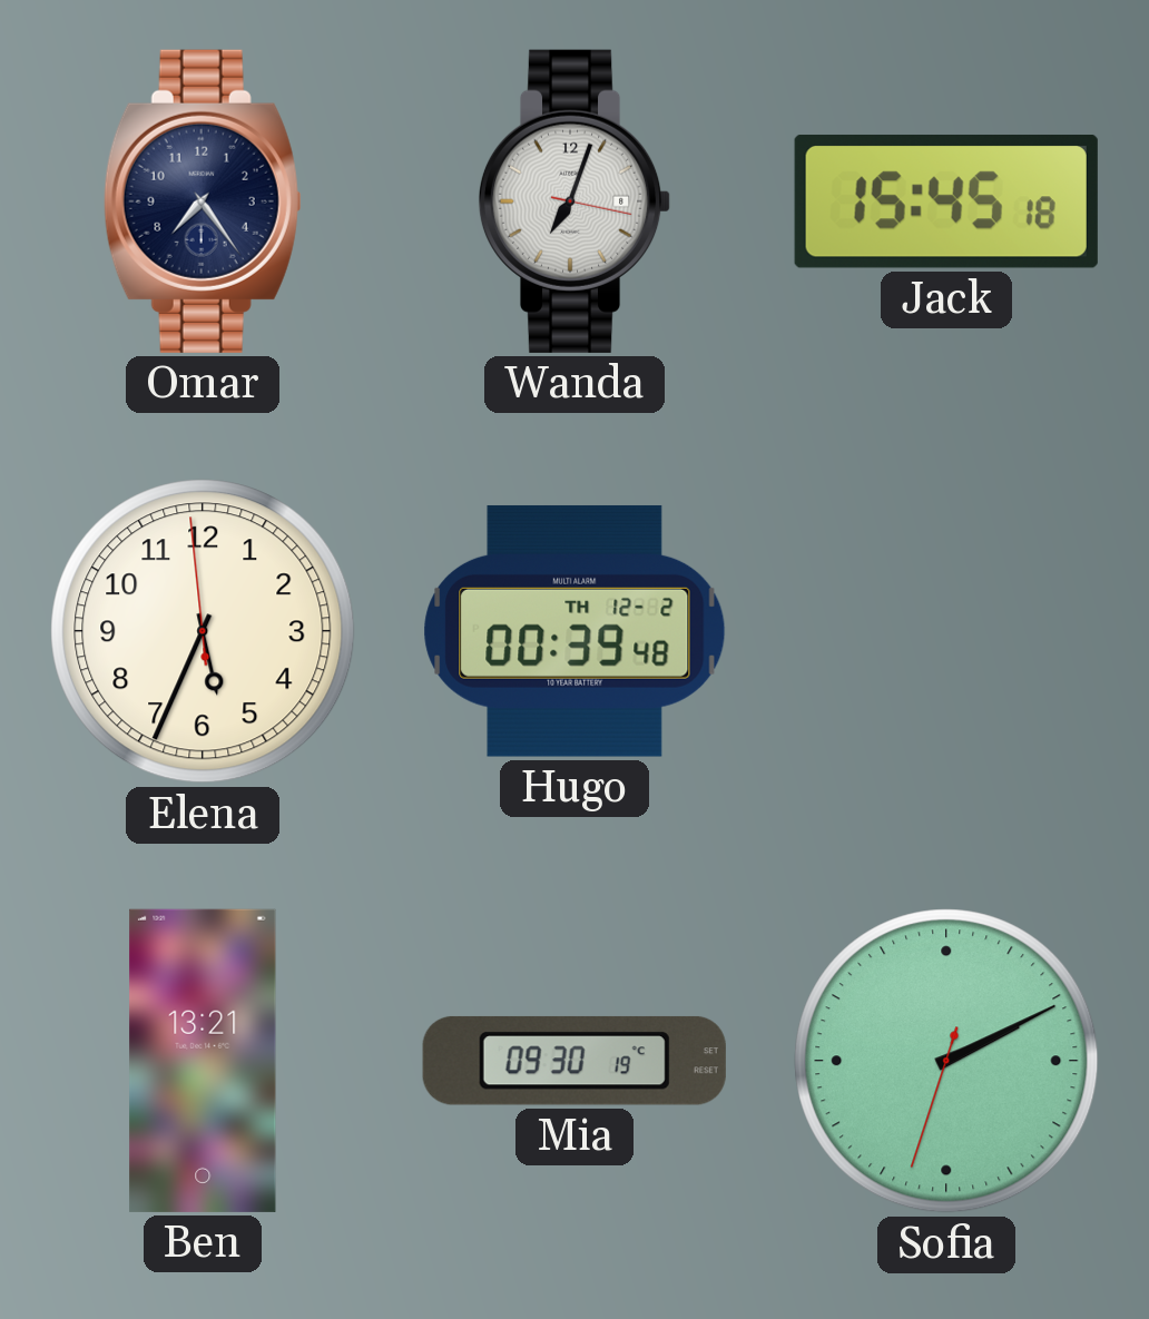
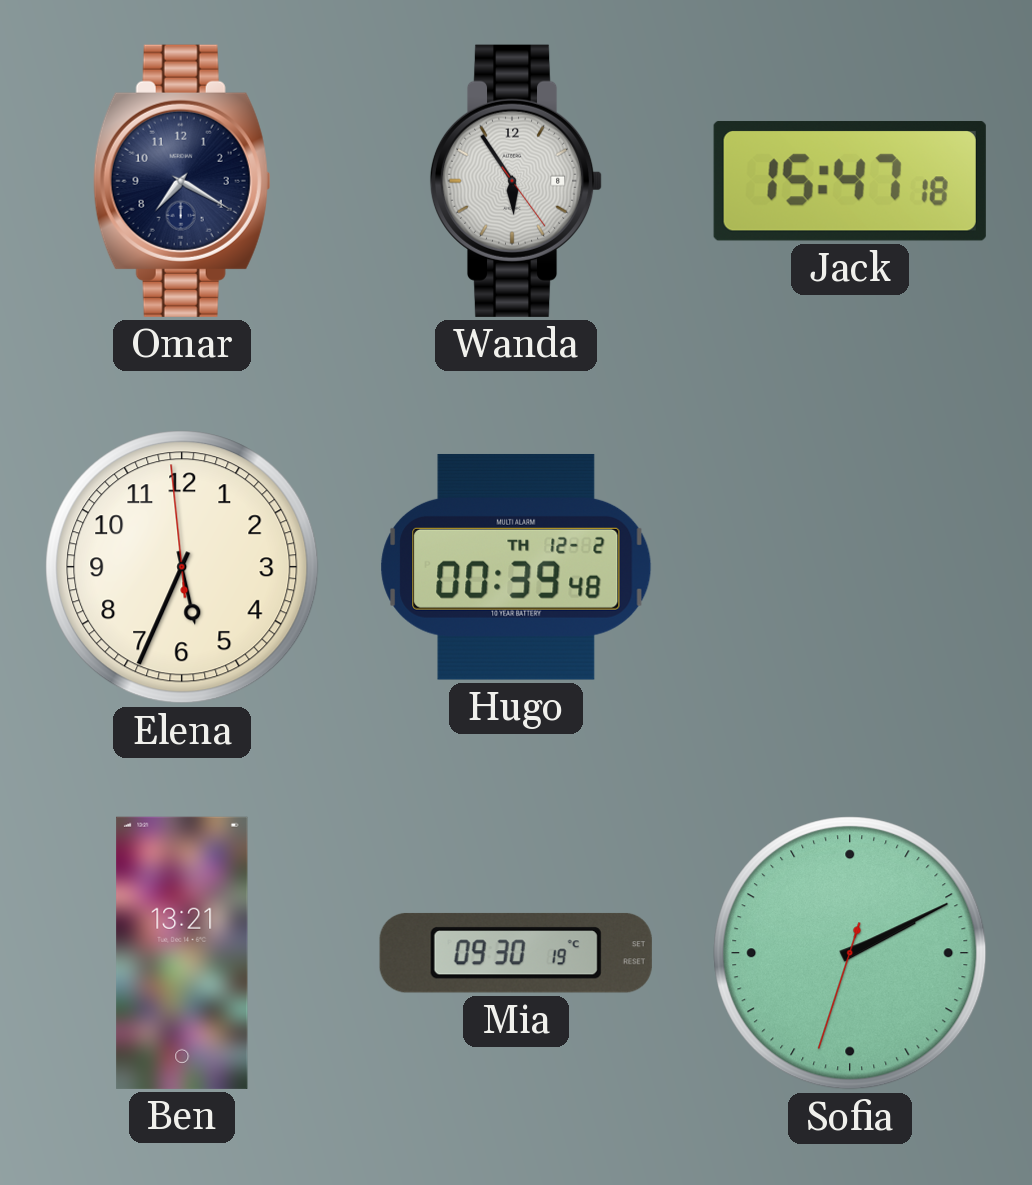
Omar: 7:24 -> 7:20 (182, 181)
Wanda: 7:03 -> 5:54 (516, 181)
Jack: 15:45 -> 15:47 (850, 181)
